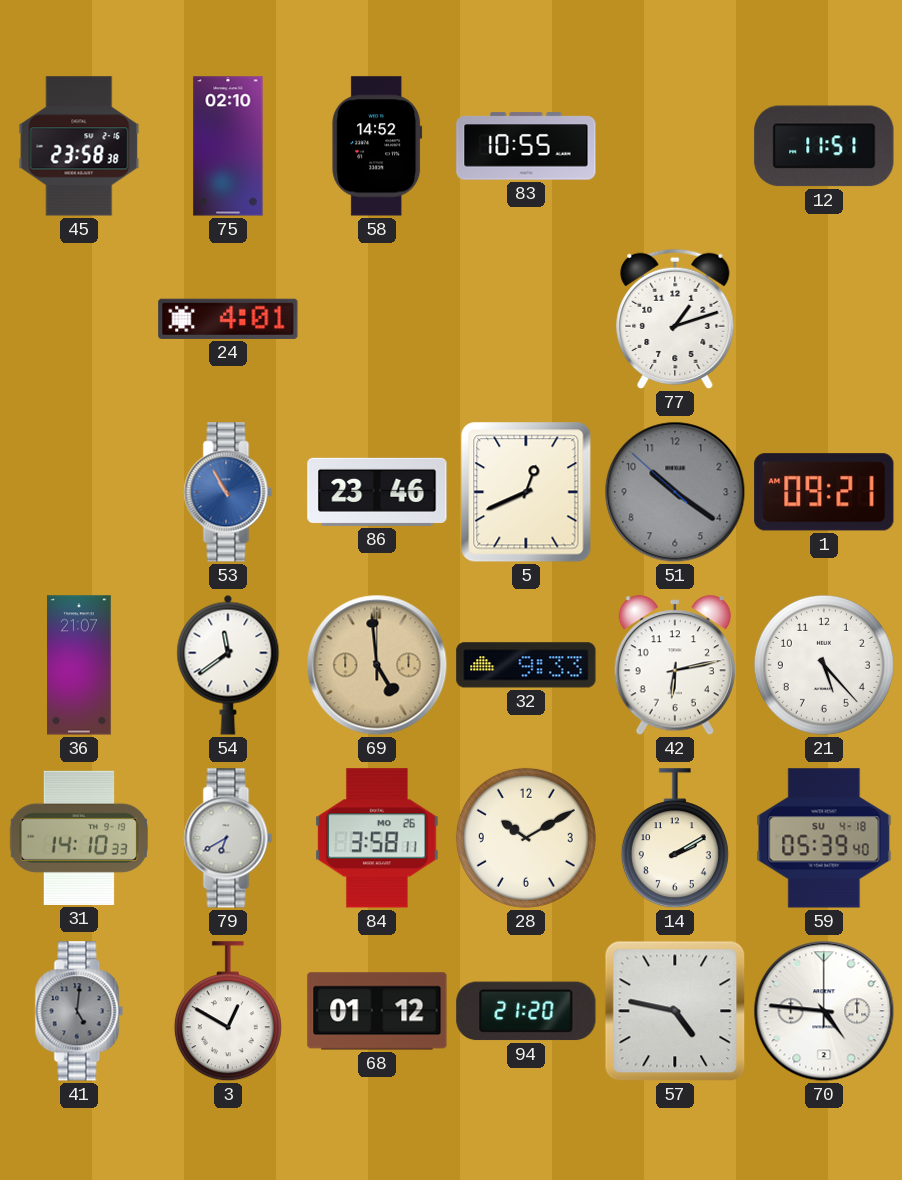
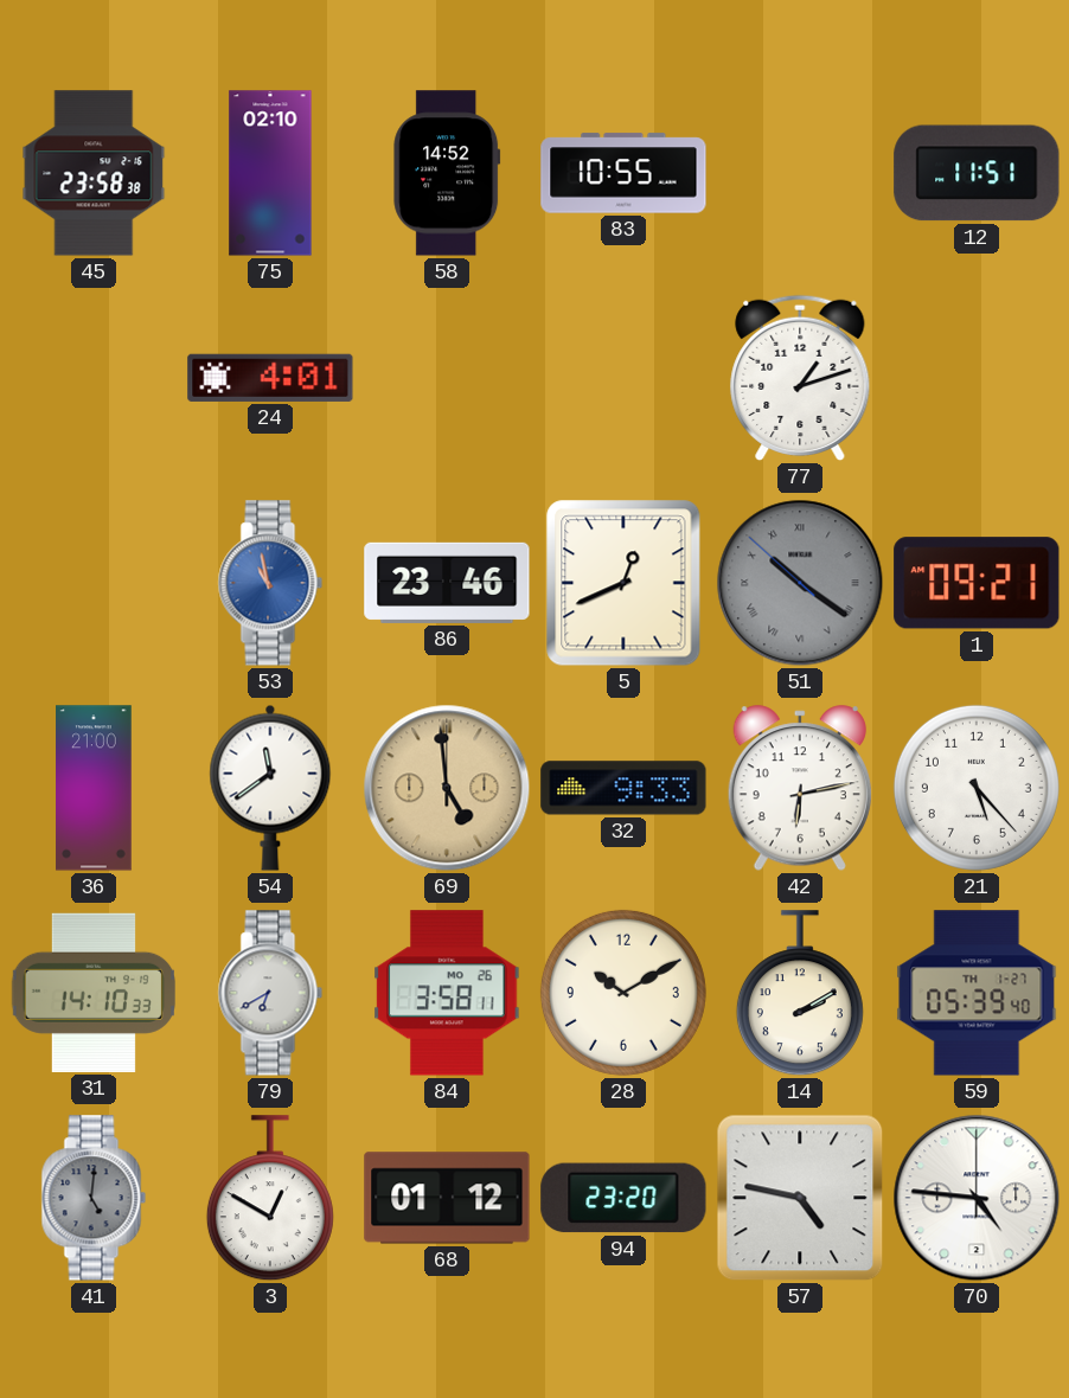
53: 10:55 -> 10:58 (270, 583)
51 numerals: Arabic -> Roman (800, 583)
36: 21:07 -> 21:00 (94, 788)
59 date: SU 4-18 -> TH 1-27 (977, 993)
94: 21:20 -> 23:20 (623, 1198)
